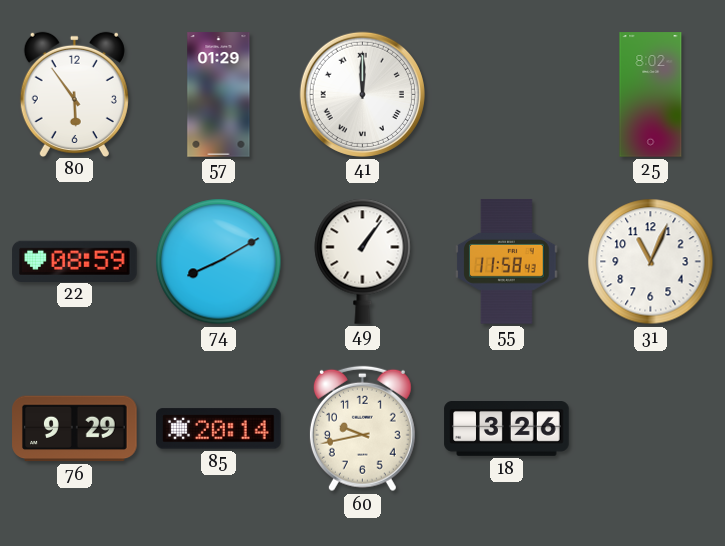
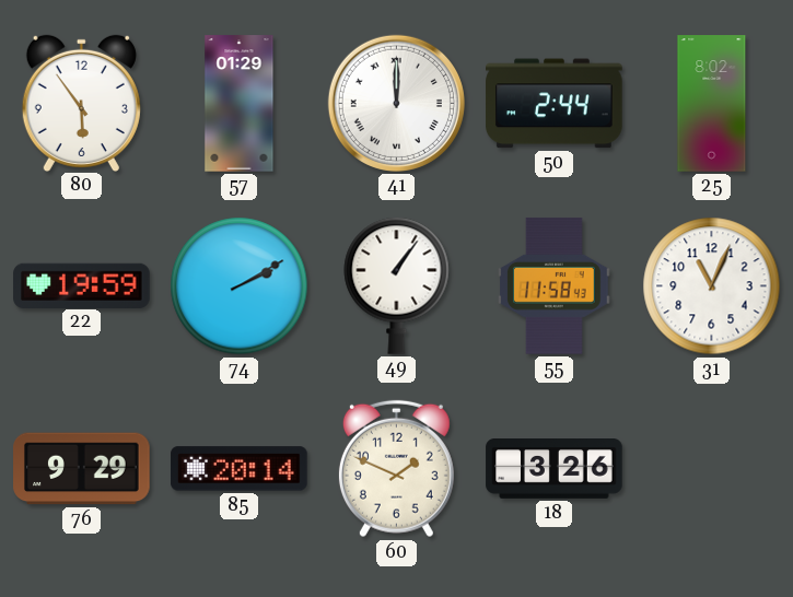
50: none -> 2:44 (555, 104)
22: 08:59 -> 19:59 (82, 285)
74: 8:10 -> 2:10 (240, 286)
60: 9:43 -> 1:49 (396, 469)
